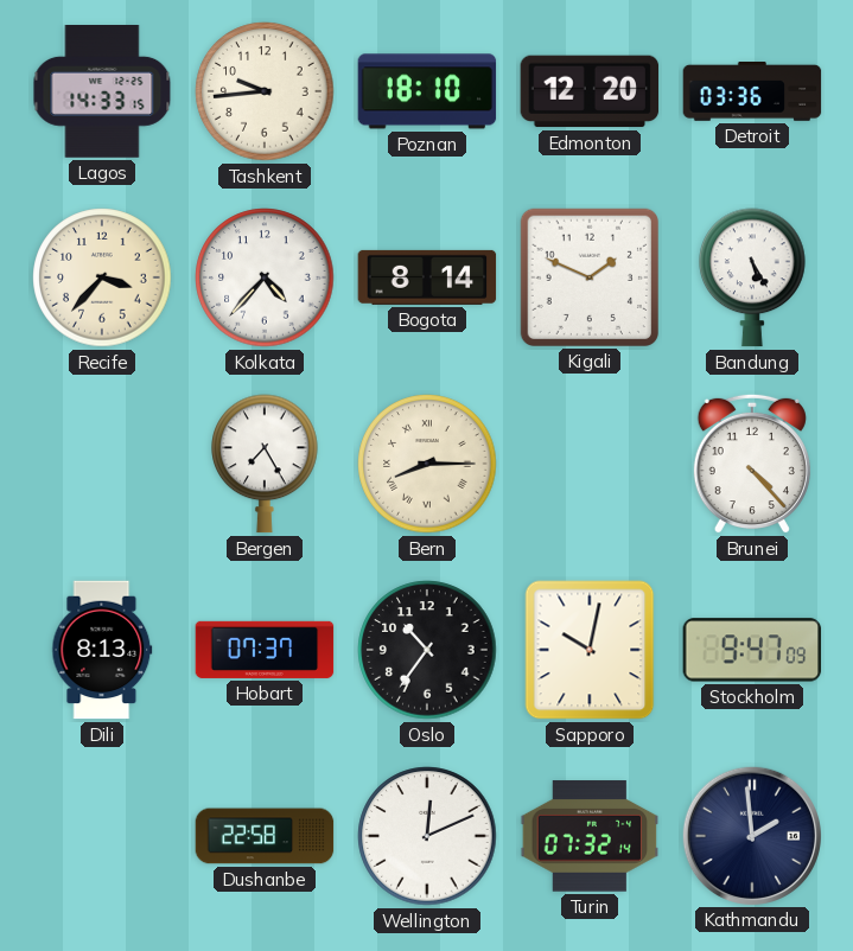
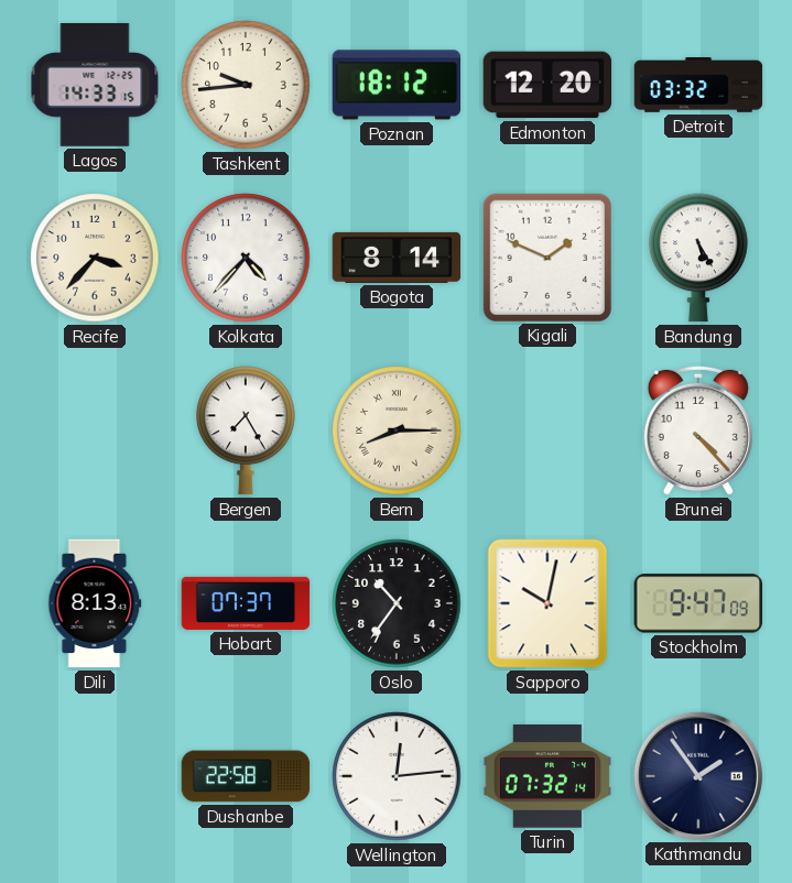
Poznan: 18:10 -> 18:12 (397, 85)
Detroit: 03:36 -> 03:32 (698, 86)
Wellington: 12:11 -> 12:14 (397, 776)
Kathmandu: 1:59 -> 1:54 (697, 775)
